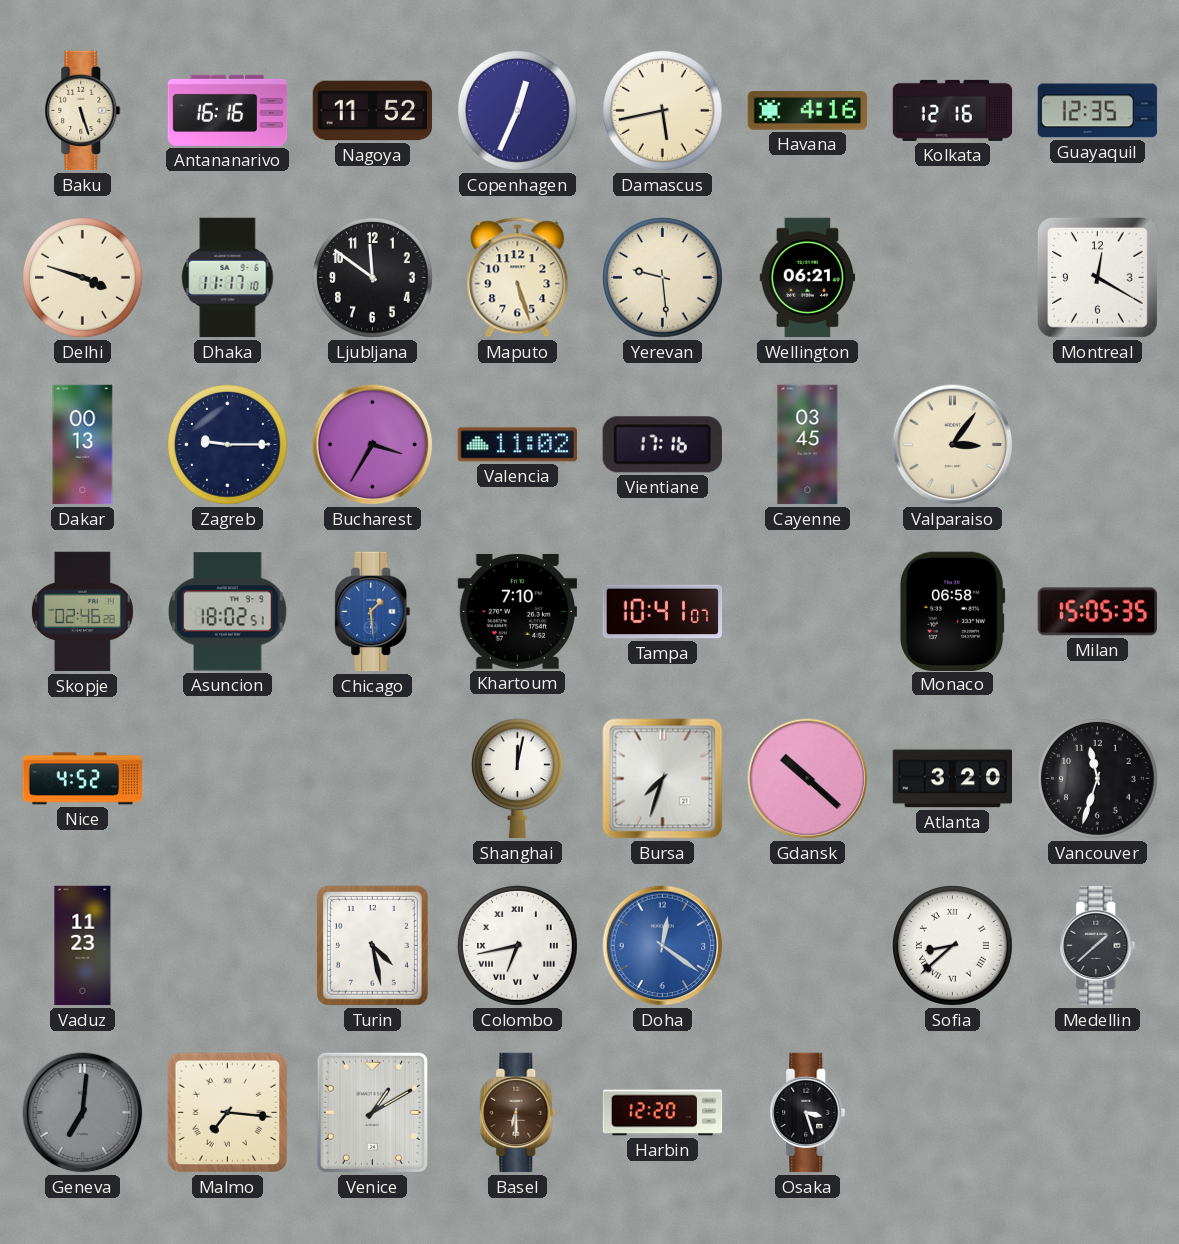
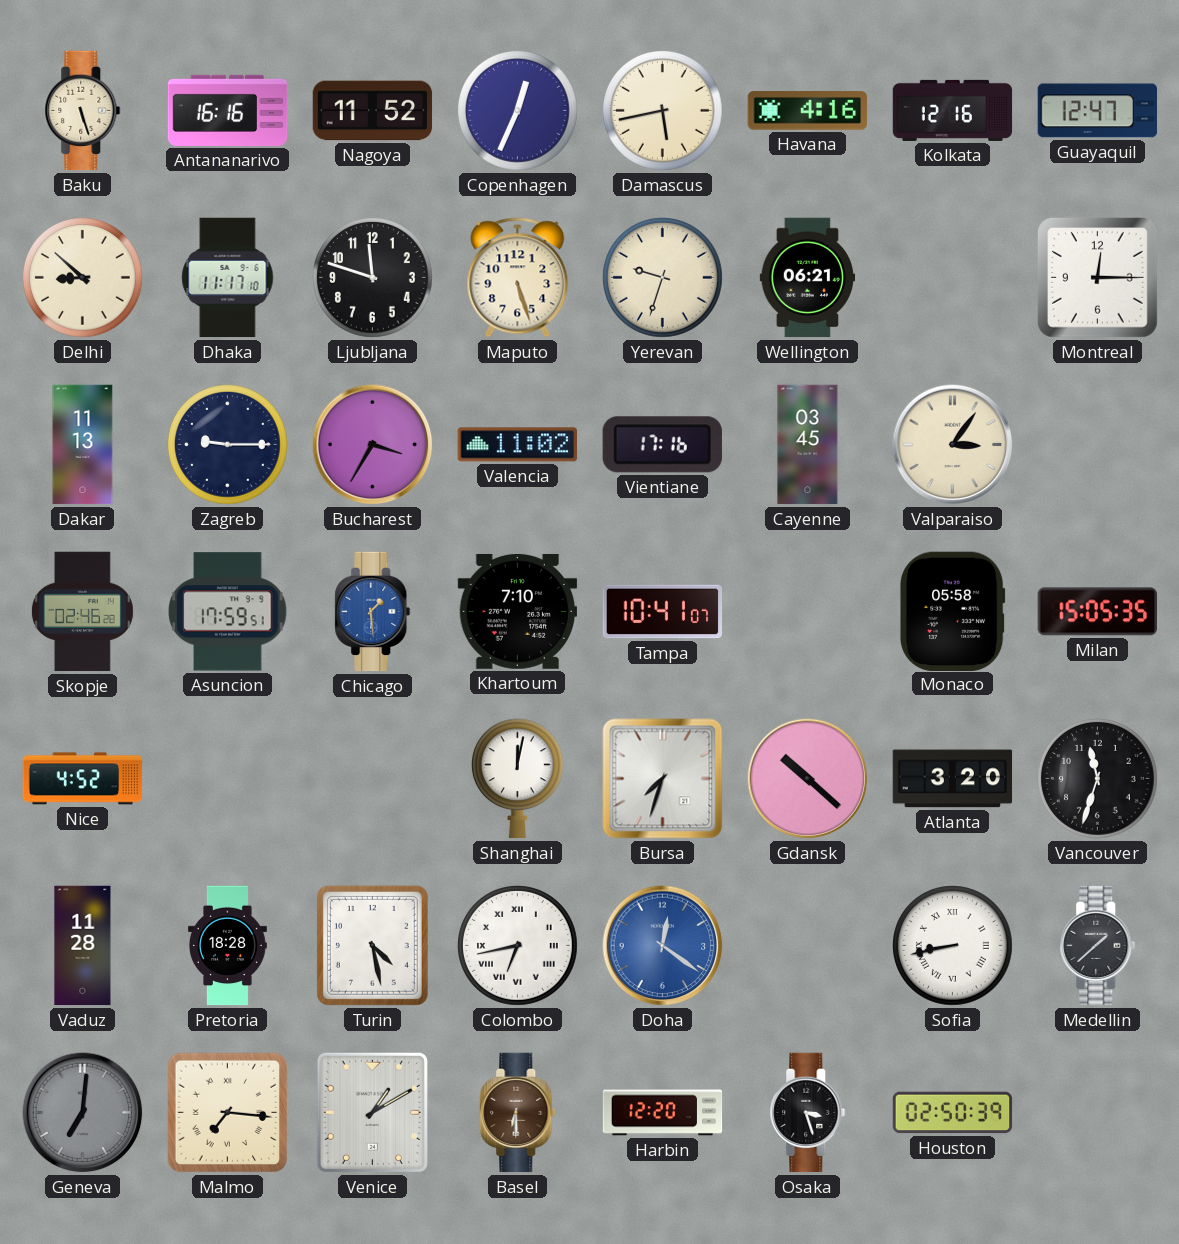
Guayaquil: 12:35 -> 12:47 (1098, 111)
Delhi: 3:48 -> 8:52 (83, 278)
Ljubljana: 11:51 -> 11:48 (373, 278)
Yerevan: 9:29 -> 9:33 (663, 278)
Montreal: 12:20 -> 12:15 (1097, 277)
Dakar: 00:13 -> 11:13 (83, 445)
Asuncion: 18:02 -> 17:59 (228, 612)
Monaco: 06:58 -> 05:58 (953, 611)
Vaduz: 11:23 -> 11:28 (83, 946)
Pretoria: none -> 18:28 (228, 946)
Sofia: 8:38 -> 8:43 (953, 946)
Houston: none -> 02:50 (953, 1113)
